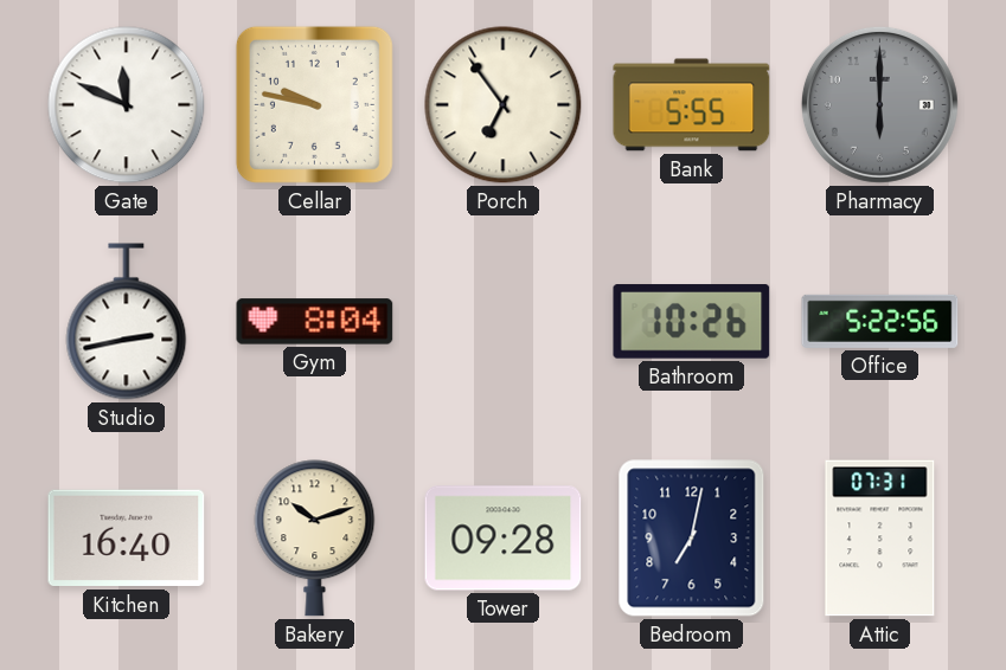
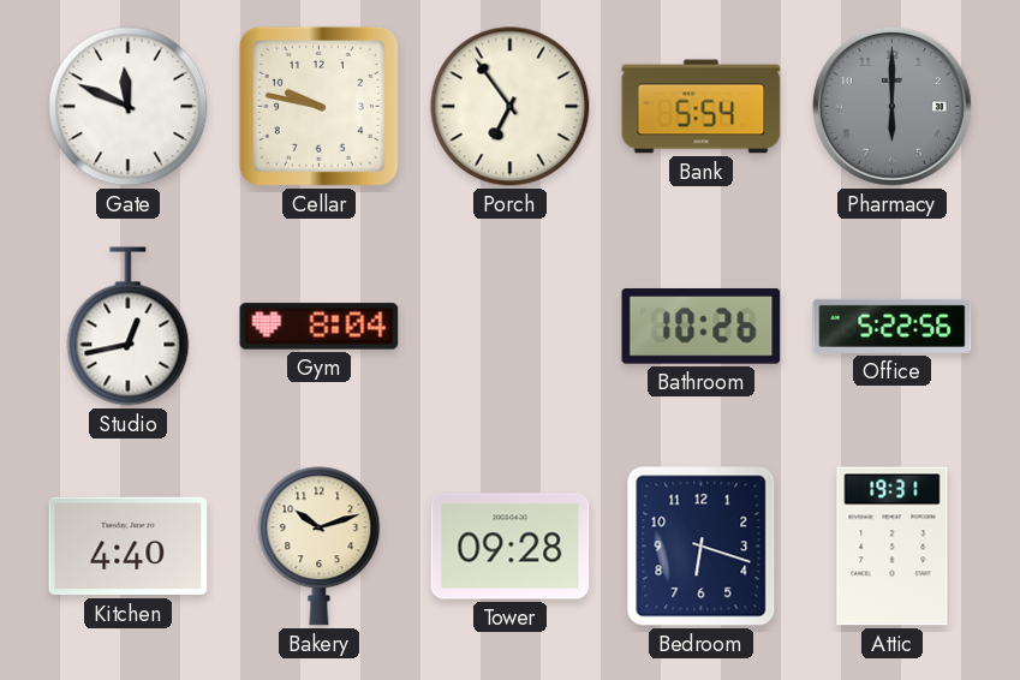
Bank: 5:55 -> 5:54 (702, 107)
Studio: 2:43 -> 12:43 (129, 327)
Kitchen: 16:40 -> 4:40 (129, 547)
Bedroom: 7:02 -> 6:18 (702, 547)
Attic: 07:31 -> 19:31 (893, 547)
